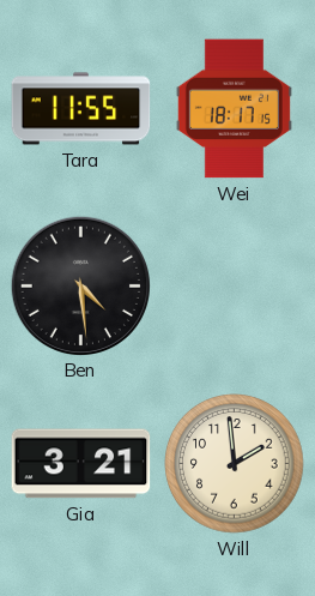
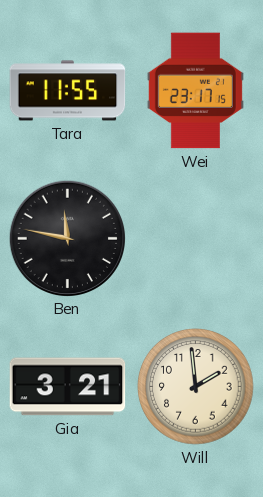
Wei: 18:17 -> 23:17 (195, 91)
Ben: 4:29 -> 11:47 (67, 238)
